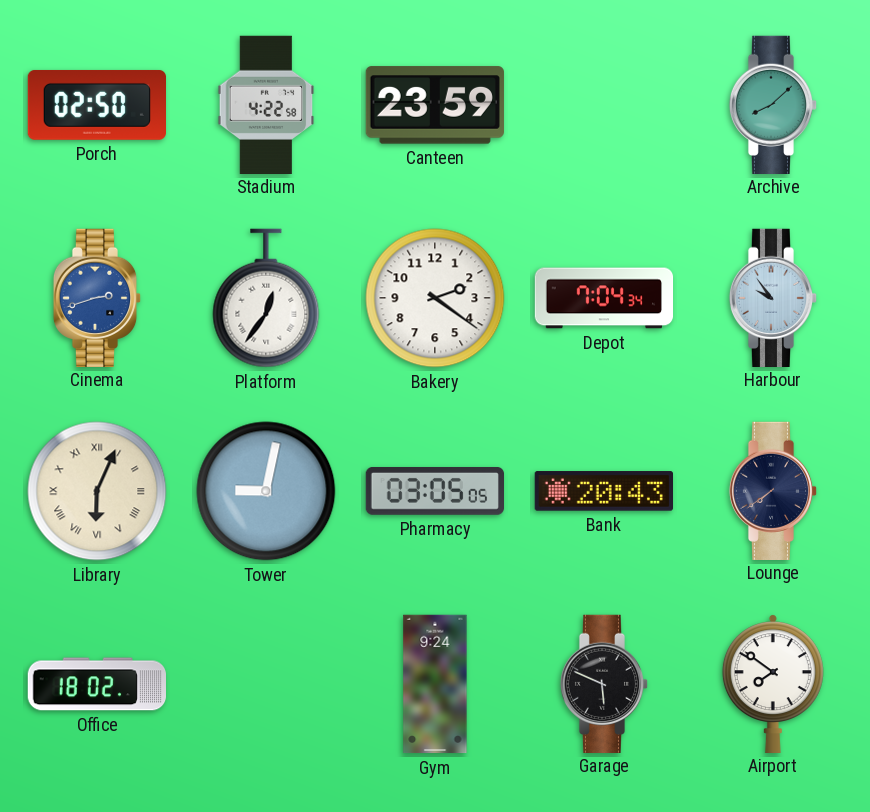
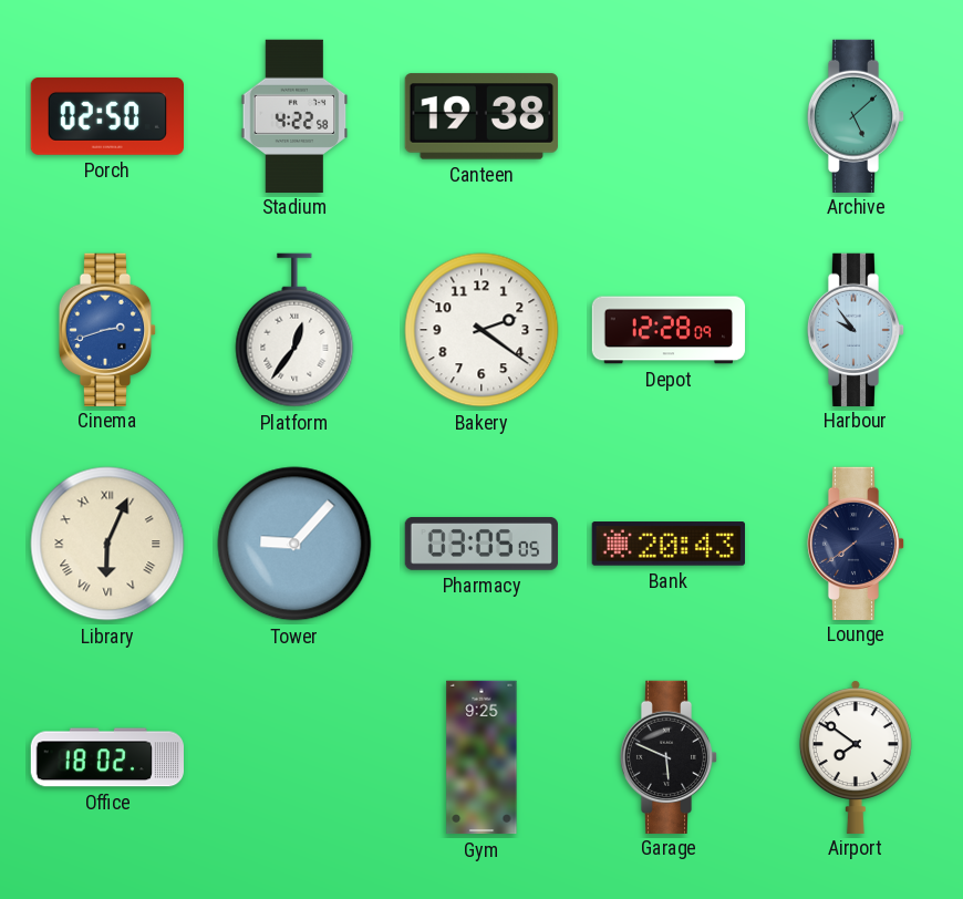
Canteen: 23:59 -> 19:38 (482, 116)
Archive: 8:08 -> 5:08 (856, 115)
Depot: 7:04 -> 12:28 (669, 330)
Tower: 9:02 -> 9:07 (294, 544)
Gym: 9:24 -> 9:25 (482, 757)
